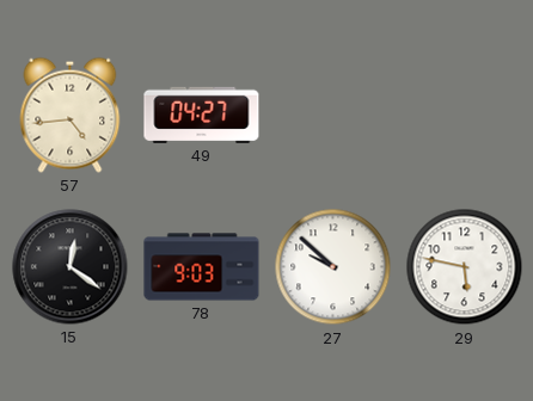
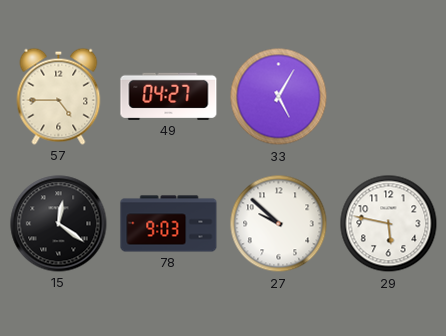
57: 4:44 -> 4:45 (59, 96)
33: none -> 5:05 (279, 97)
